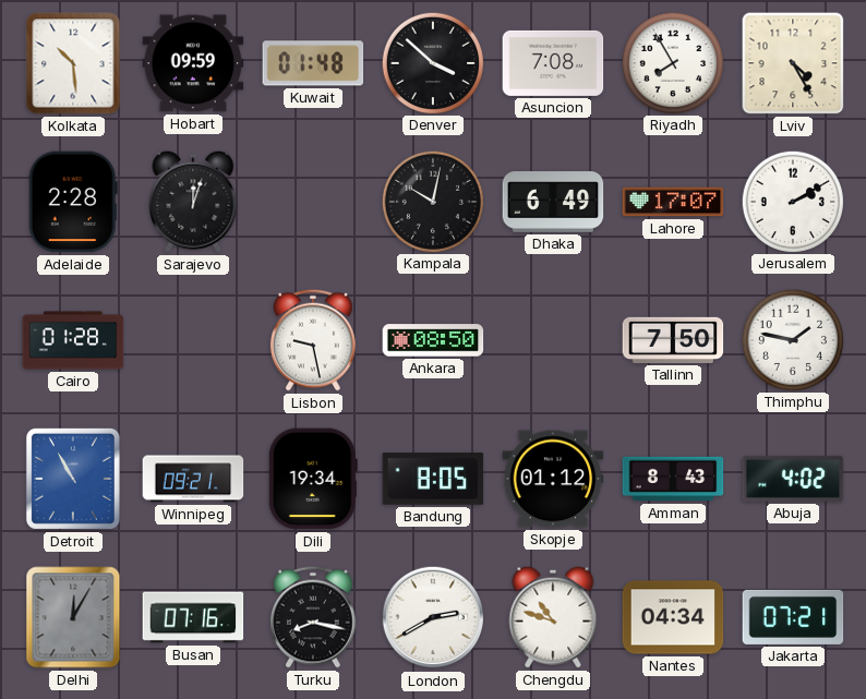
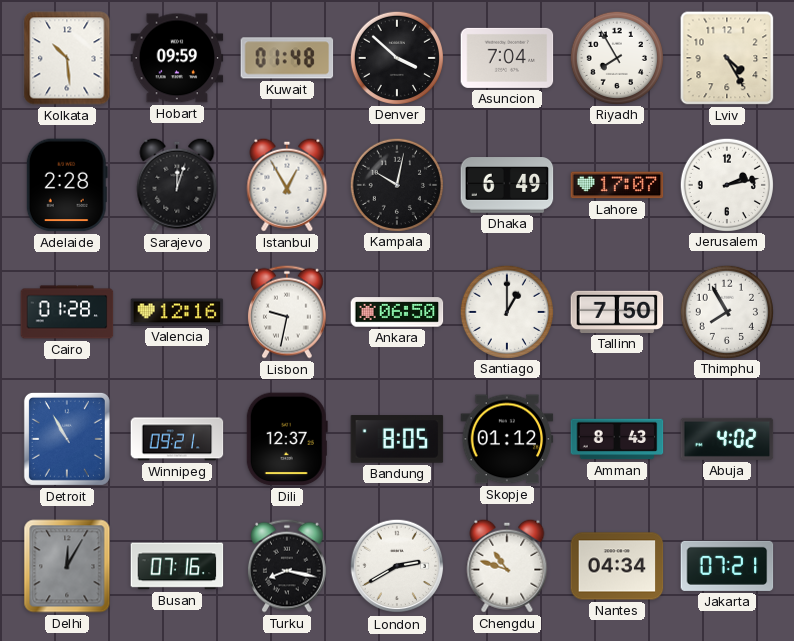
Asuncion: 7:08 -> 7:04 (507, 58)
Istanbul: none -> 12:55 (287, 185)
Jerusalem: 2:10 -> 2:13 (726, 184)
Valencia: none -> 12:16 (177, 312)
Lisbon: 9:28 -> 9:32 (287, 312)
Ankara: 08:50 -> 06:50 (397, 312)
Santiago: none -> 1:00 (506, 311)
Thimphu: 1:47 -> 7:55 (726, 311)
Dili: 19:34 -> 12:37 (287, 439)
